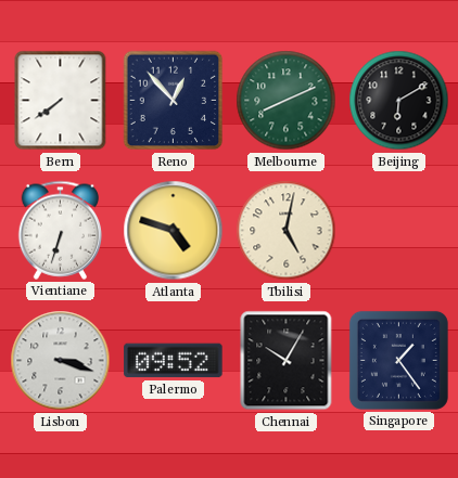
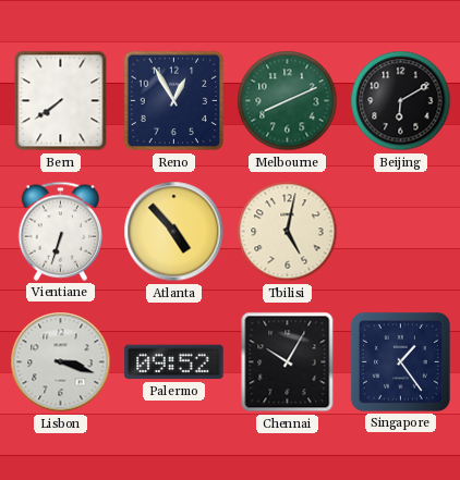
Reno: 12:53 -> 12:55 (174, 101)
Atlanta: 4:48 -> 4:53 (174, 232)
